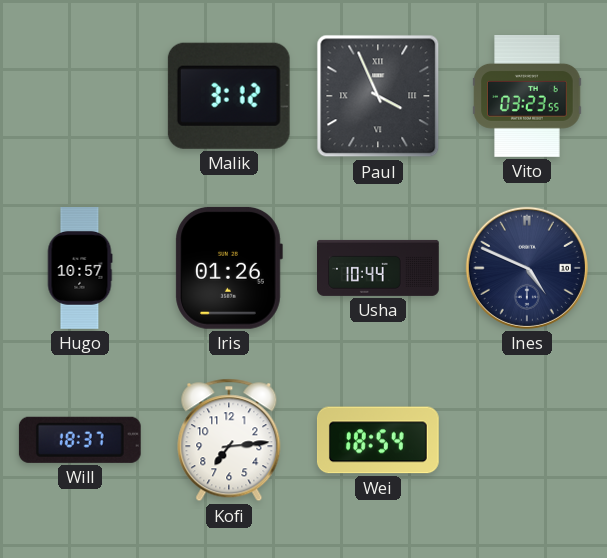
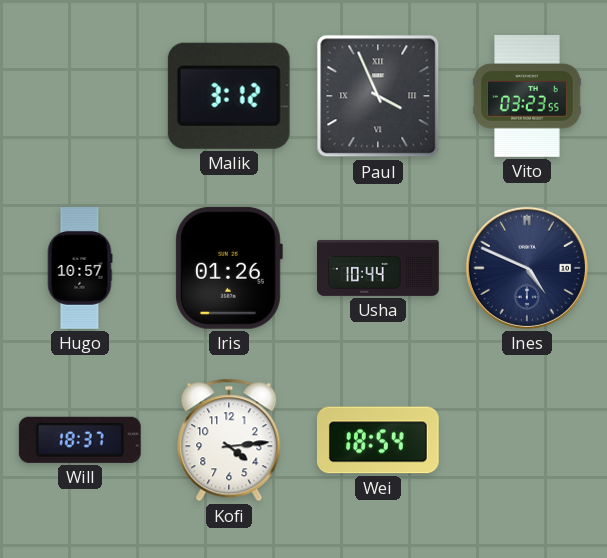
Kofi: 7:14 -> 4:14 (229, 440)
